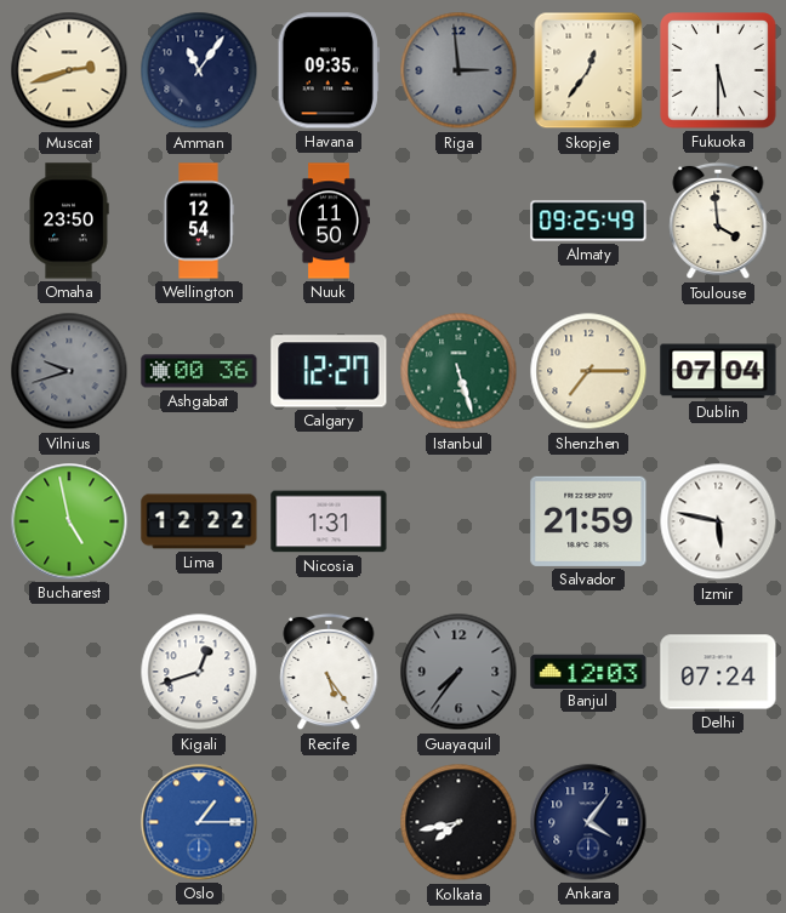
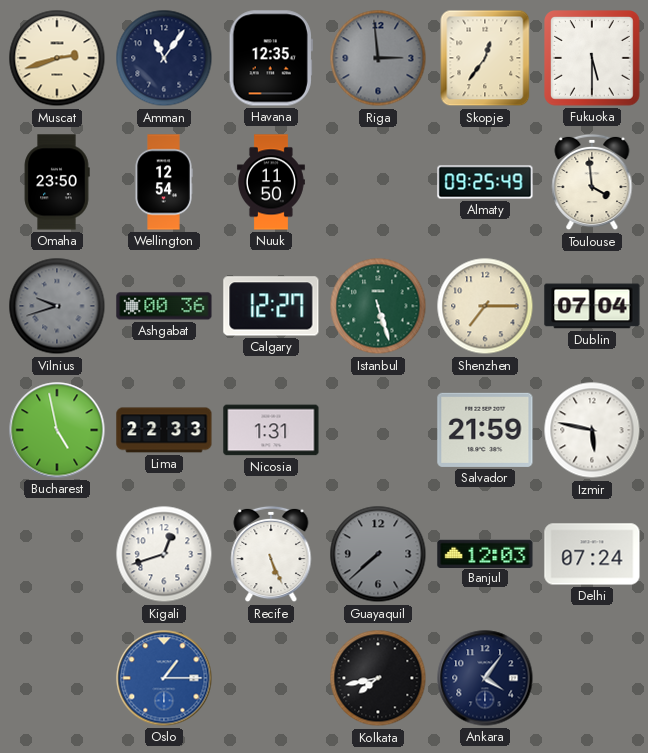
Havana: 09:35 -> 12:35 (271, 58)
Lima: 12:22 -> 22:33 (164, 430)
Recife: 5:24 -> 5:26 (271, 554)
Guayaquil: 7:36 -> 7:38 (378, 554)
